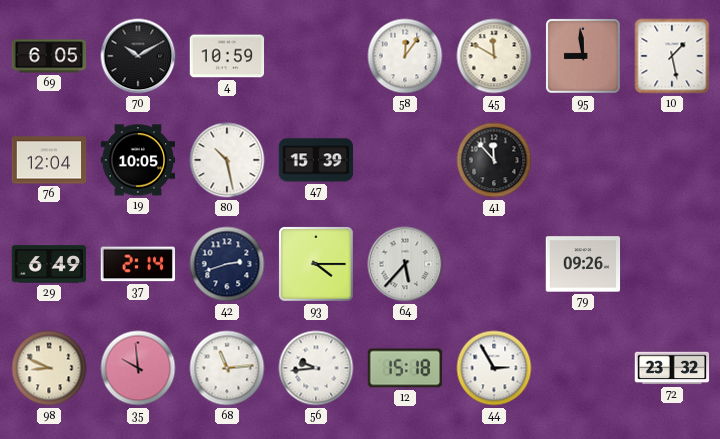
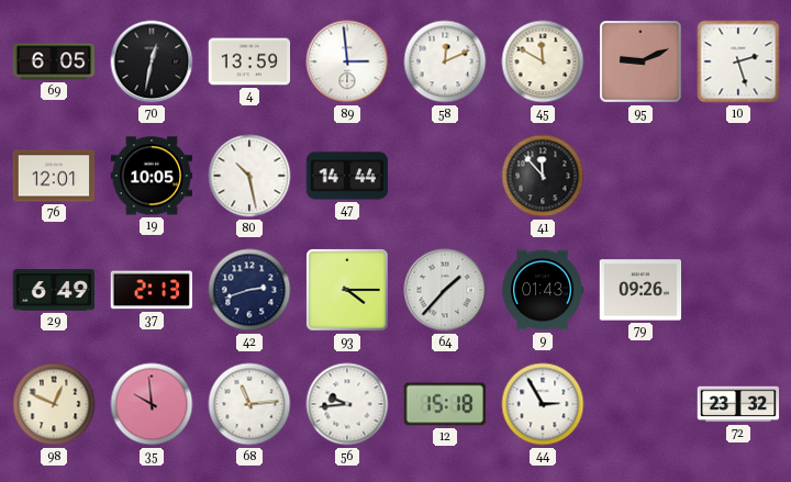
70: 10:10 -> 12:32 (152, 61)
4: 10:59 -> 13:59 (249, 61)
89: none -> 2:59 (347, 61)
58: 12:06 -> 12:11 (445, 61)
95: 8:59 -> 9:11 (640, 61)
10: 1:28 -> 2:27 (738, 61)
76: 12:04 -> 12:01 (54, 176)
47: 15:39 -> 14:44 (347, 176)
37: 2:14 -> 2:13 (151, 290)
64: 5:37 -> 1:37 (445, 290)
9: none -> 01:43 (543, 290)
98: 8:49 -> 12:49 (54, 404)
